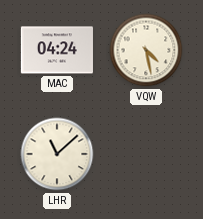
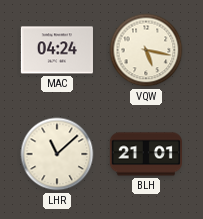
VQW: 4:28 -> 5:17 (146, 50)
BLH: none -> 21:01 (145, 154)
